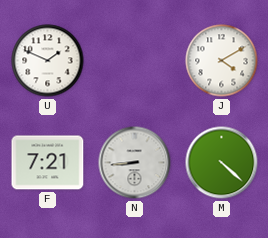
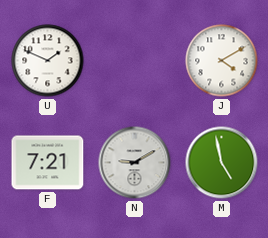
N: 8:44 -> 9:10 (135, 163)
M: 4:22 -> 4:58 (222, 163)
